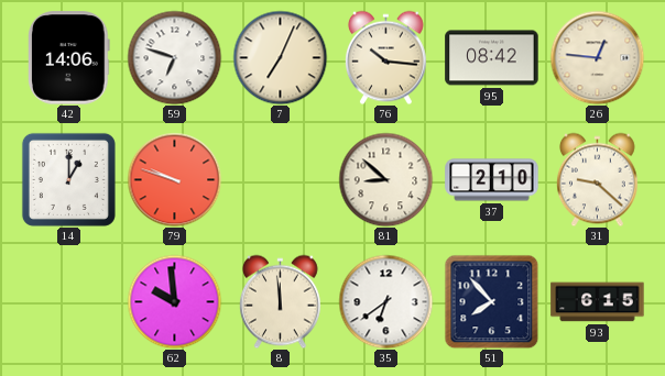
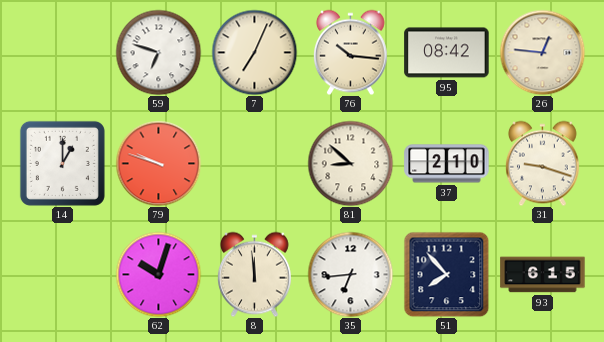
42: 14:06 -> none (69, 58)
31: 9:22 -> 9:18 (543, 163)
62: 9:59 -> 10:03 (158, 274)
35: 6:39 -> 6:44 (350, 274)
